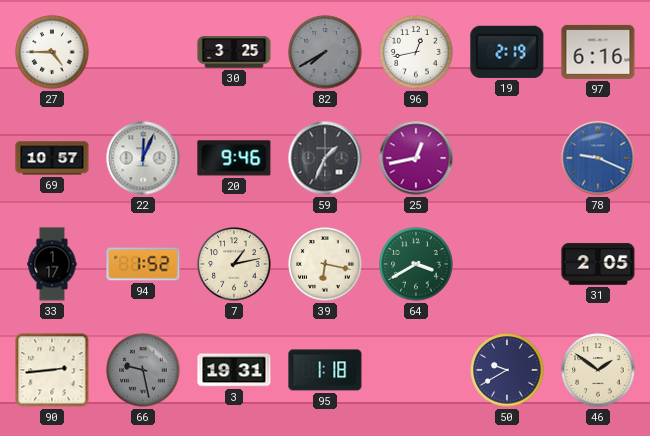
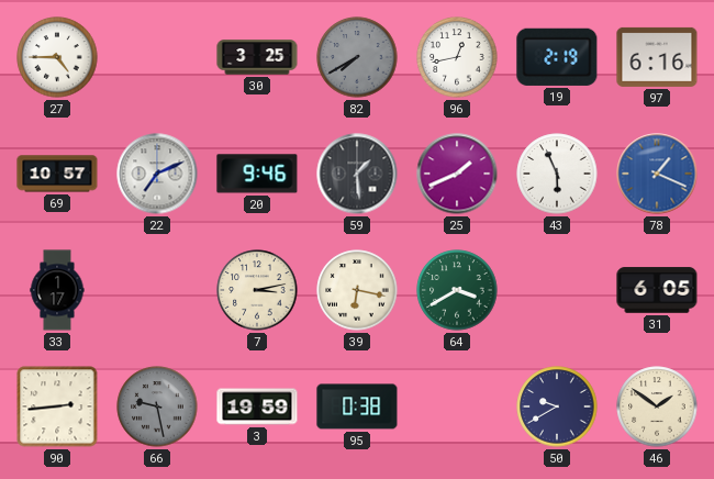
22: 12:04 -> 7:11 (157, 174)
59: 1:34 -> 1:29 (357, 174)
25: 12:43 -> 1:41 (457, 174)
43: none -> 5:56 (557, 174)
78: 9:19 -> 1:19 (657, 174)
94: 1:52 -> none (143, 264)
7: 1:13 -> 3:13 (257, 290)
31: 2:05 -> 6:05 (657, 290)
3: 19:31 -> 19:59 (257, 406)
95: 1:18 -> 0:38 (357, 406)
